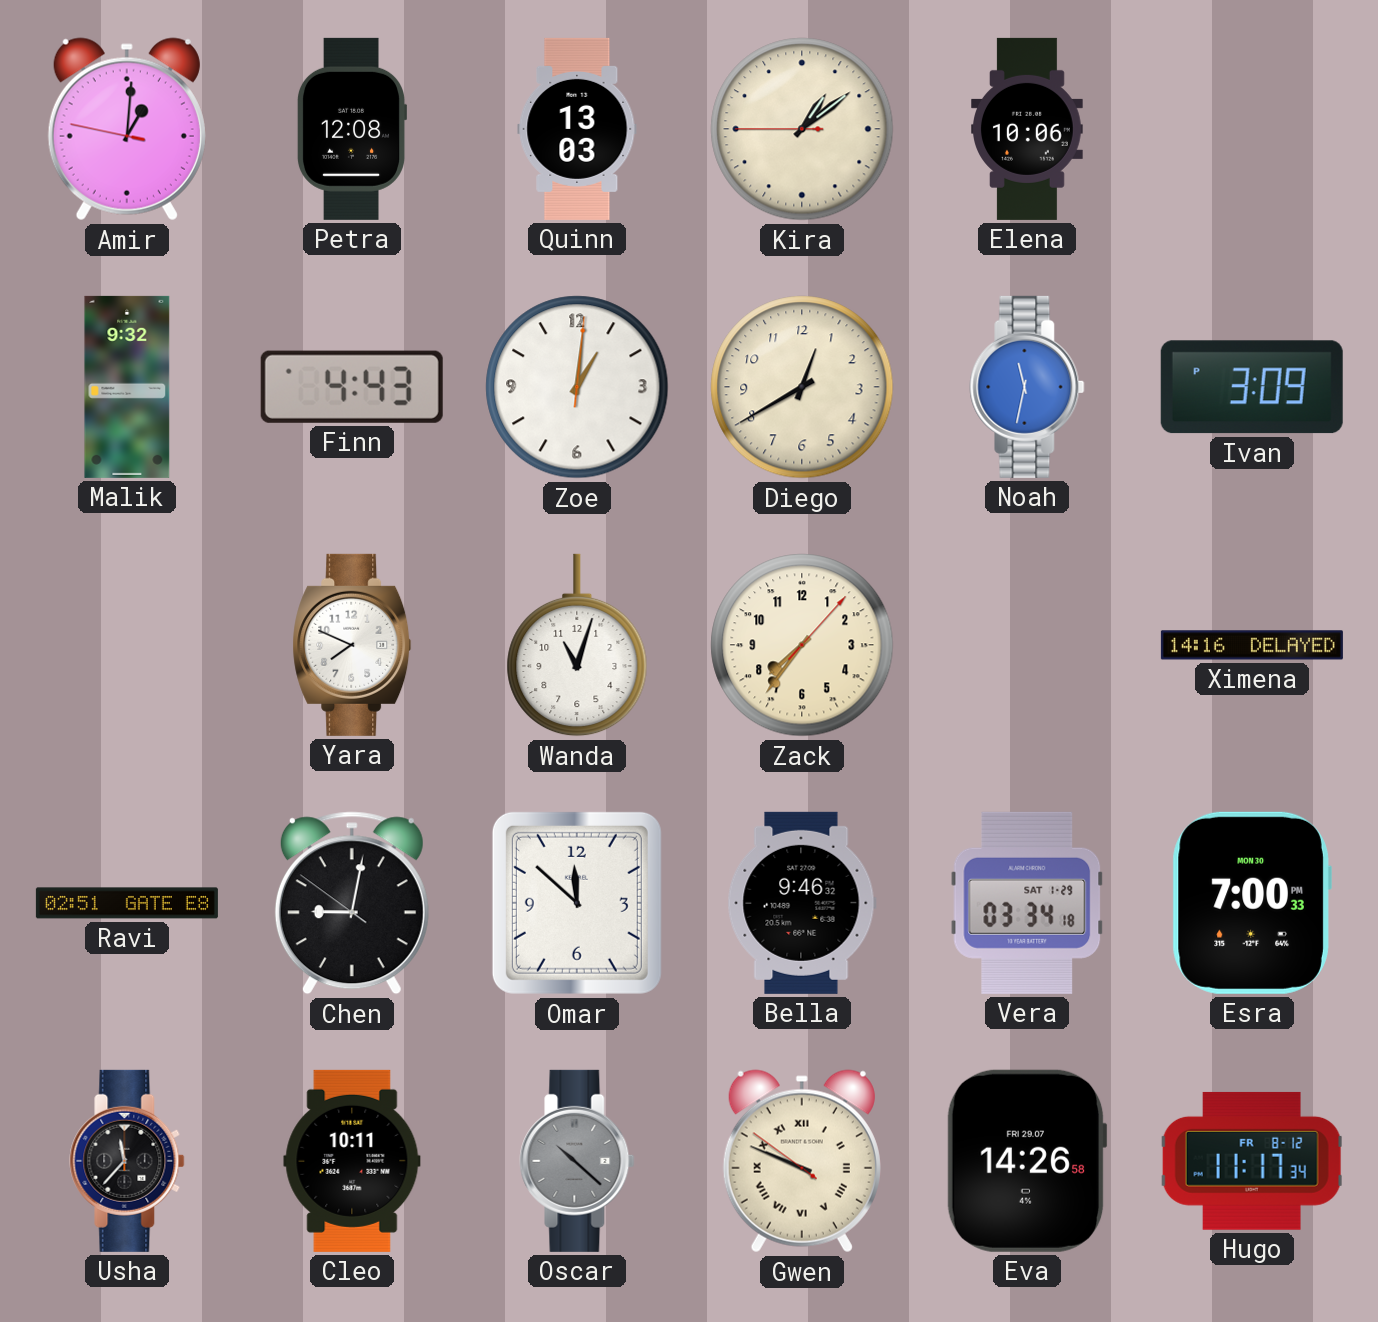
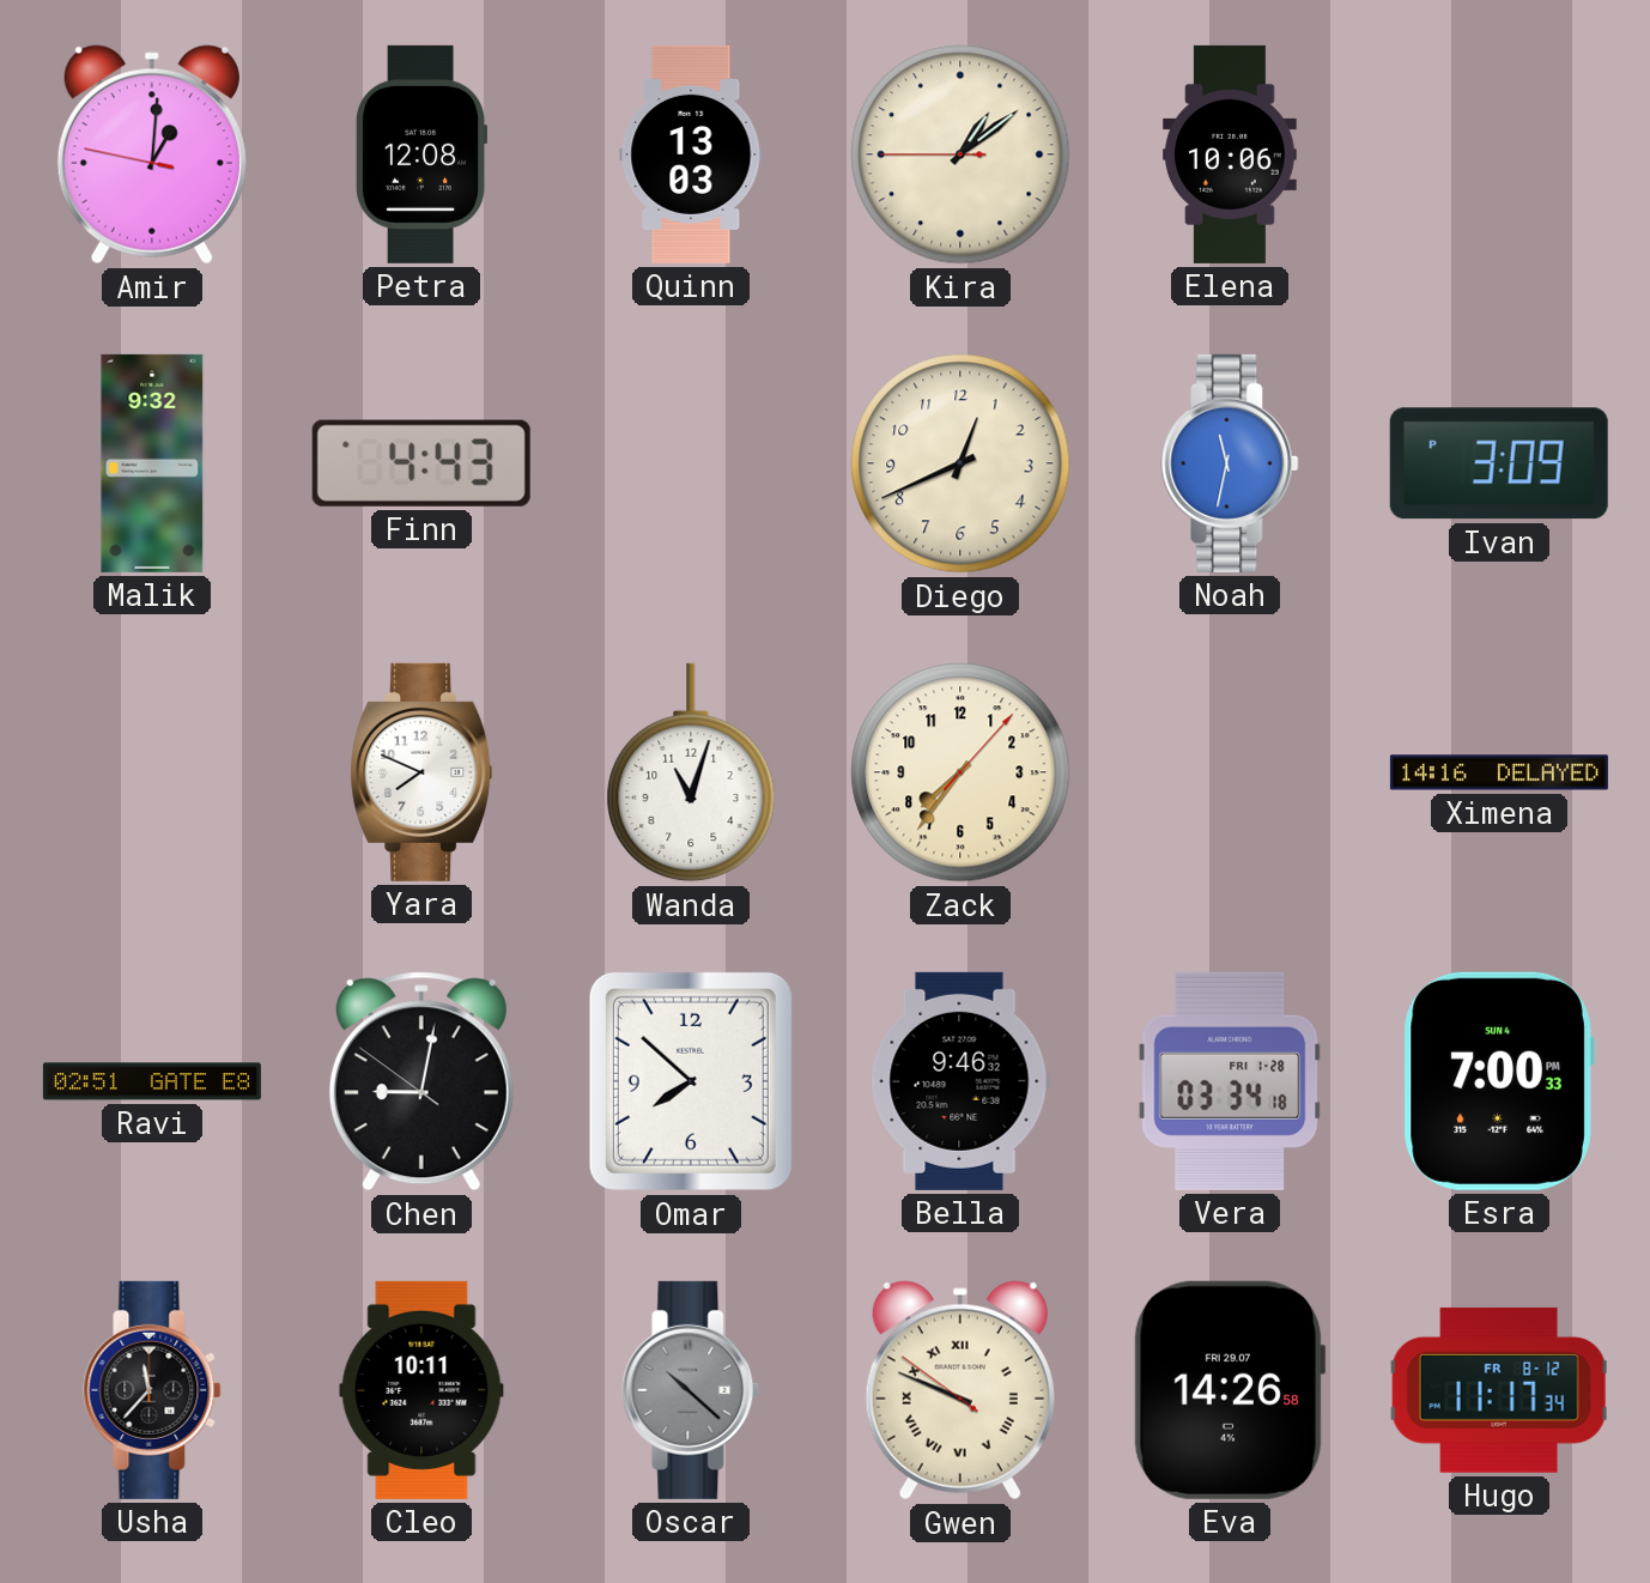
Zoe: 1:01 -> none (577, 387)
Diego: 12:40 -> 12:41 (960, 463)
Omar: 11:52 -> 7:52 (691, 1081)
Vera date: SAT 1-29 -> FRI 1-28 (1230, 1081)
Esra date: MON 30 -> SUN 4 (1499, 1081)
